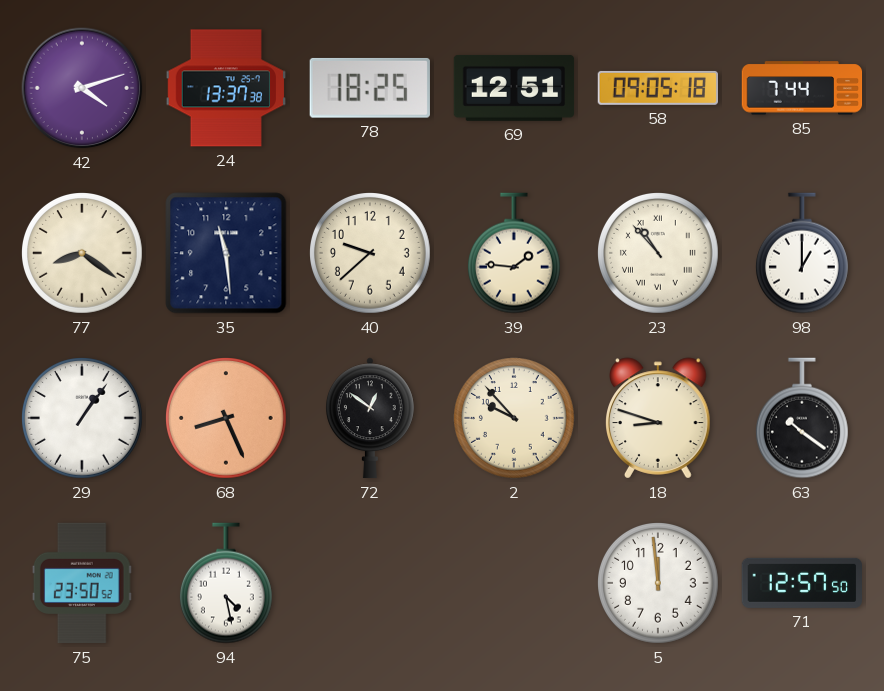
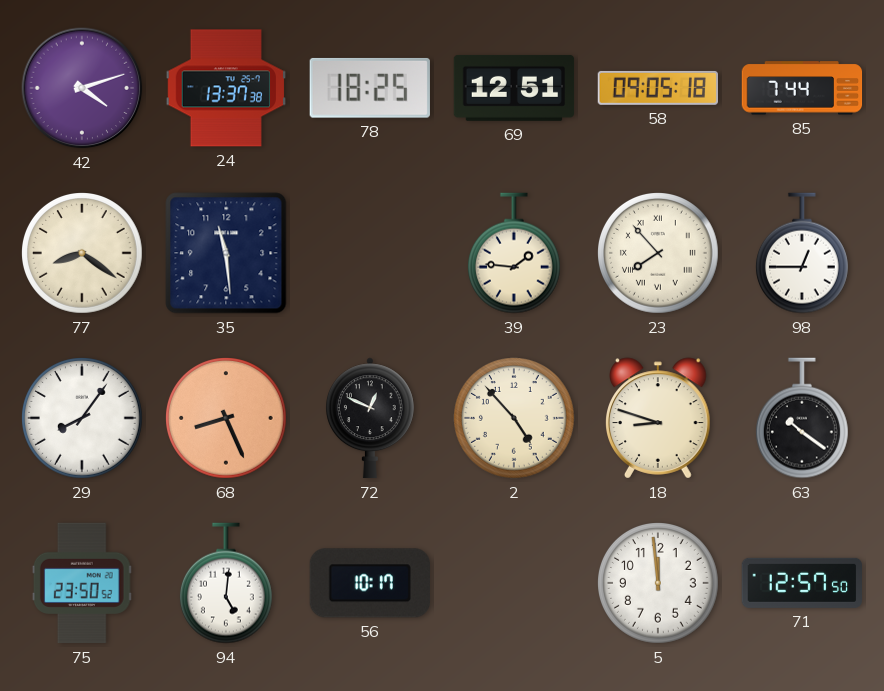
40: 9:38 -> none (371, 254)
23: 10:53 -> 7:53 (659, 254)
98: 1:00 -> 12:45 (802, 253)
29: 1:06 -> 8:06 (83, 419)
72: 12:51 -> 12:49 (371, 418)
2: 9:53 -> 4:53 (515, 419)
94: 4:28 -> 5:01 (226, 583)
56: none -> 10:17 (370, 583)
